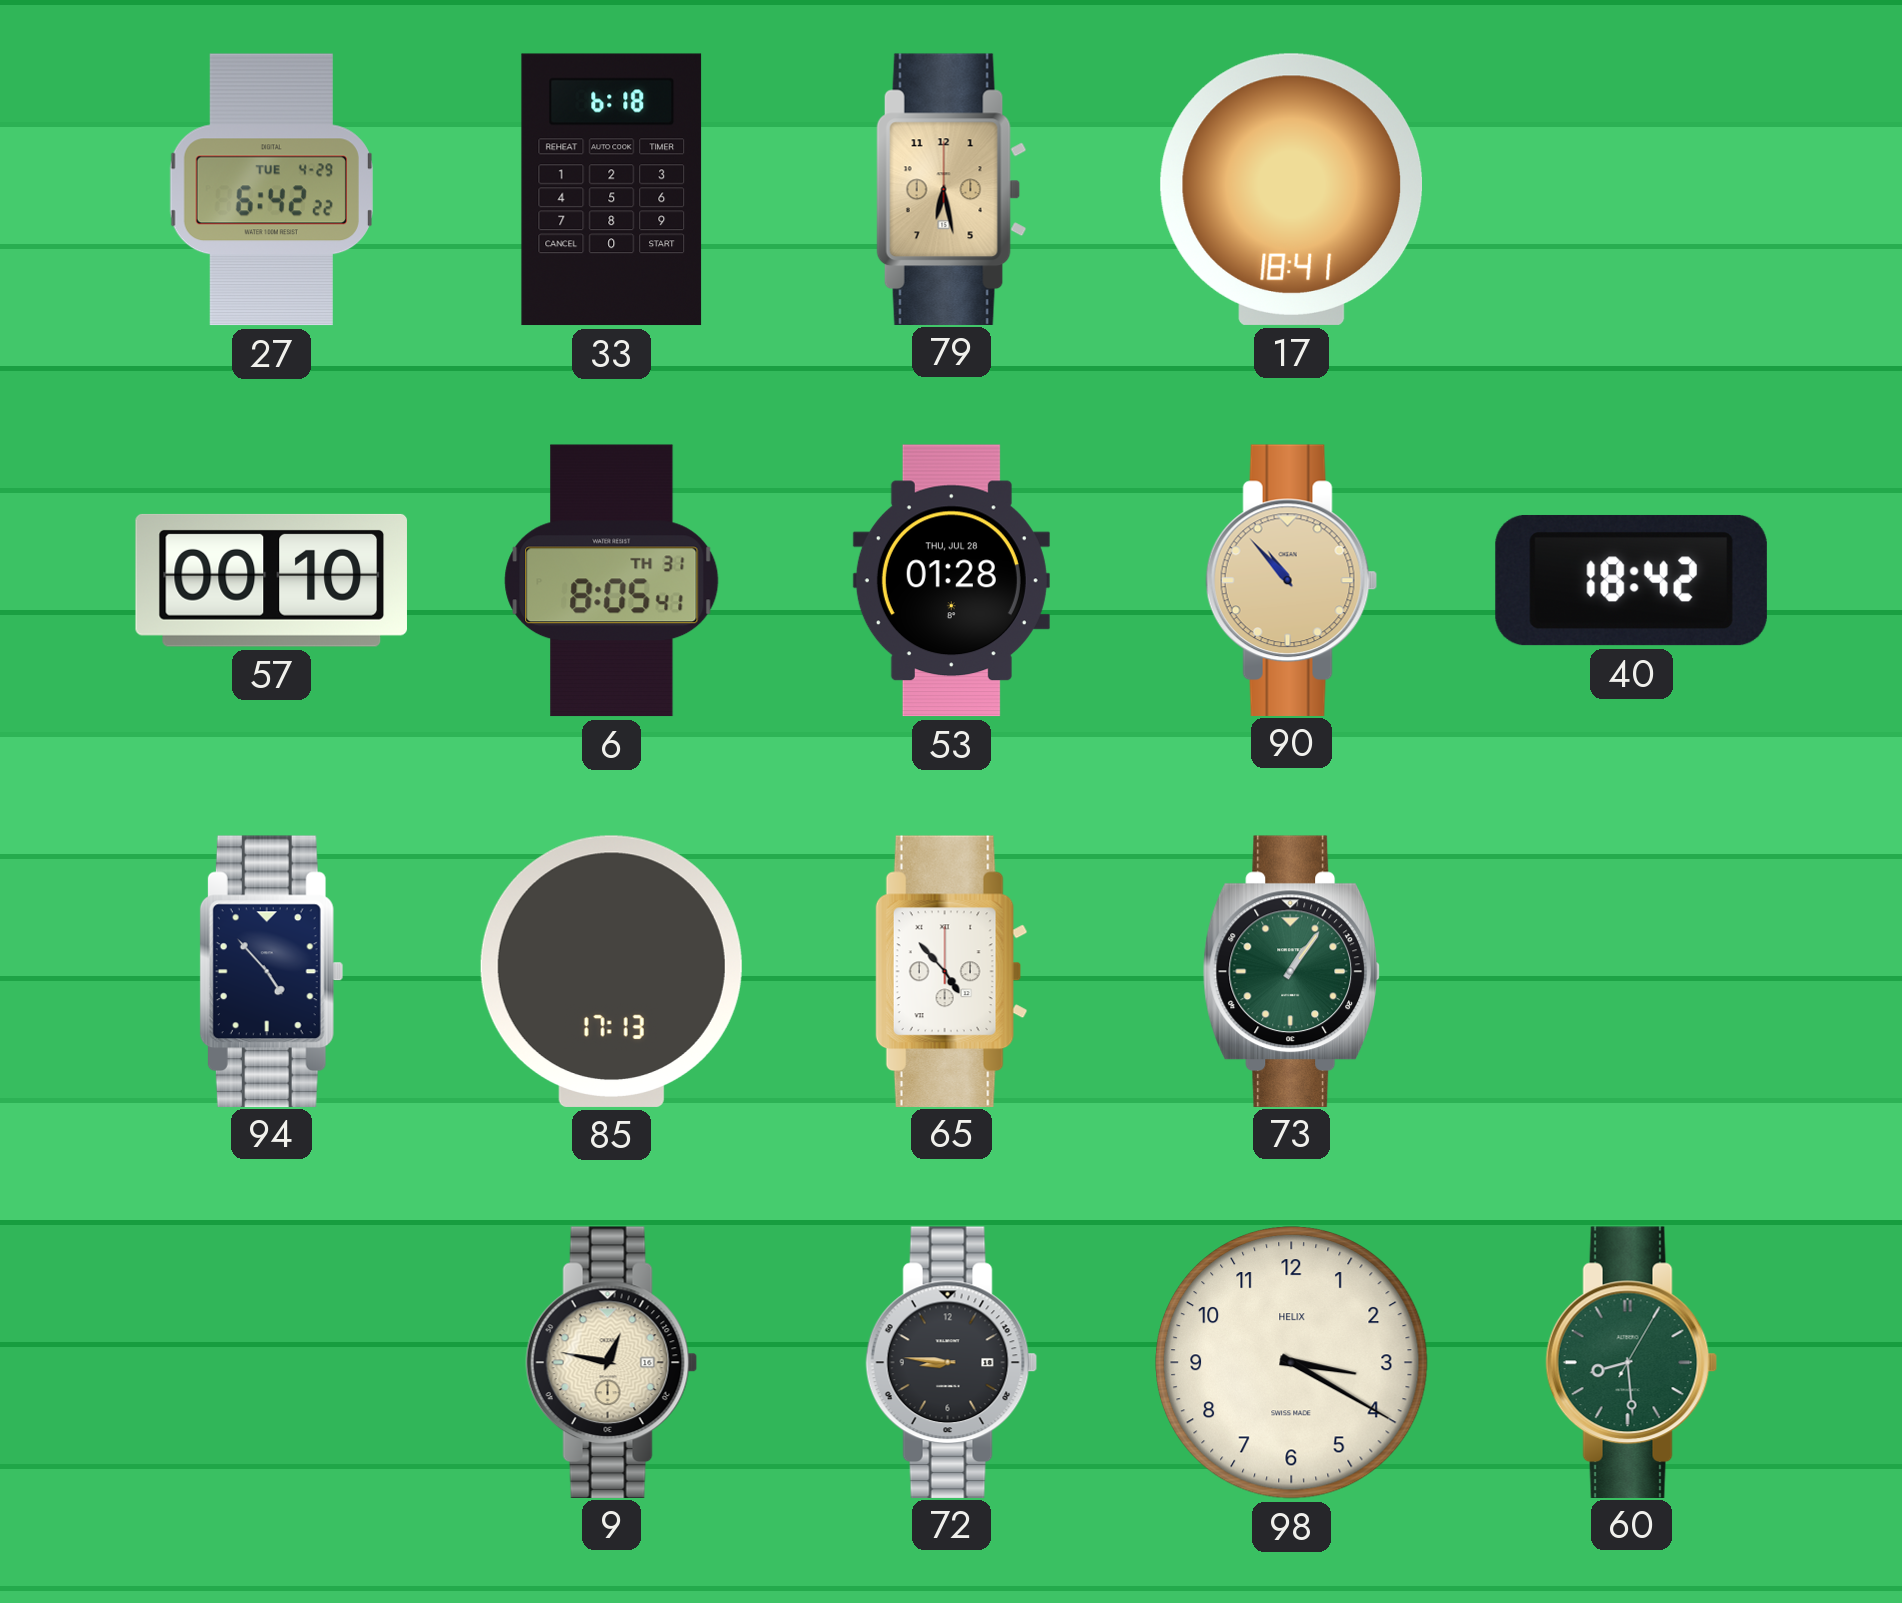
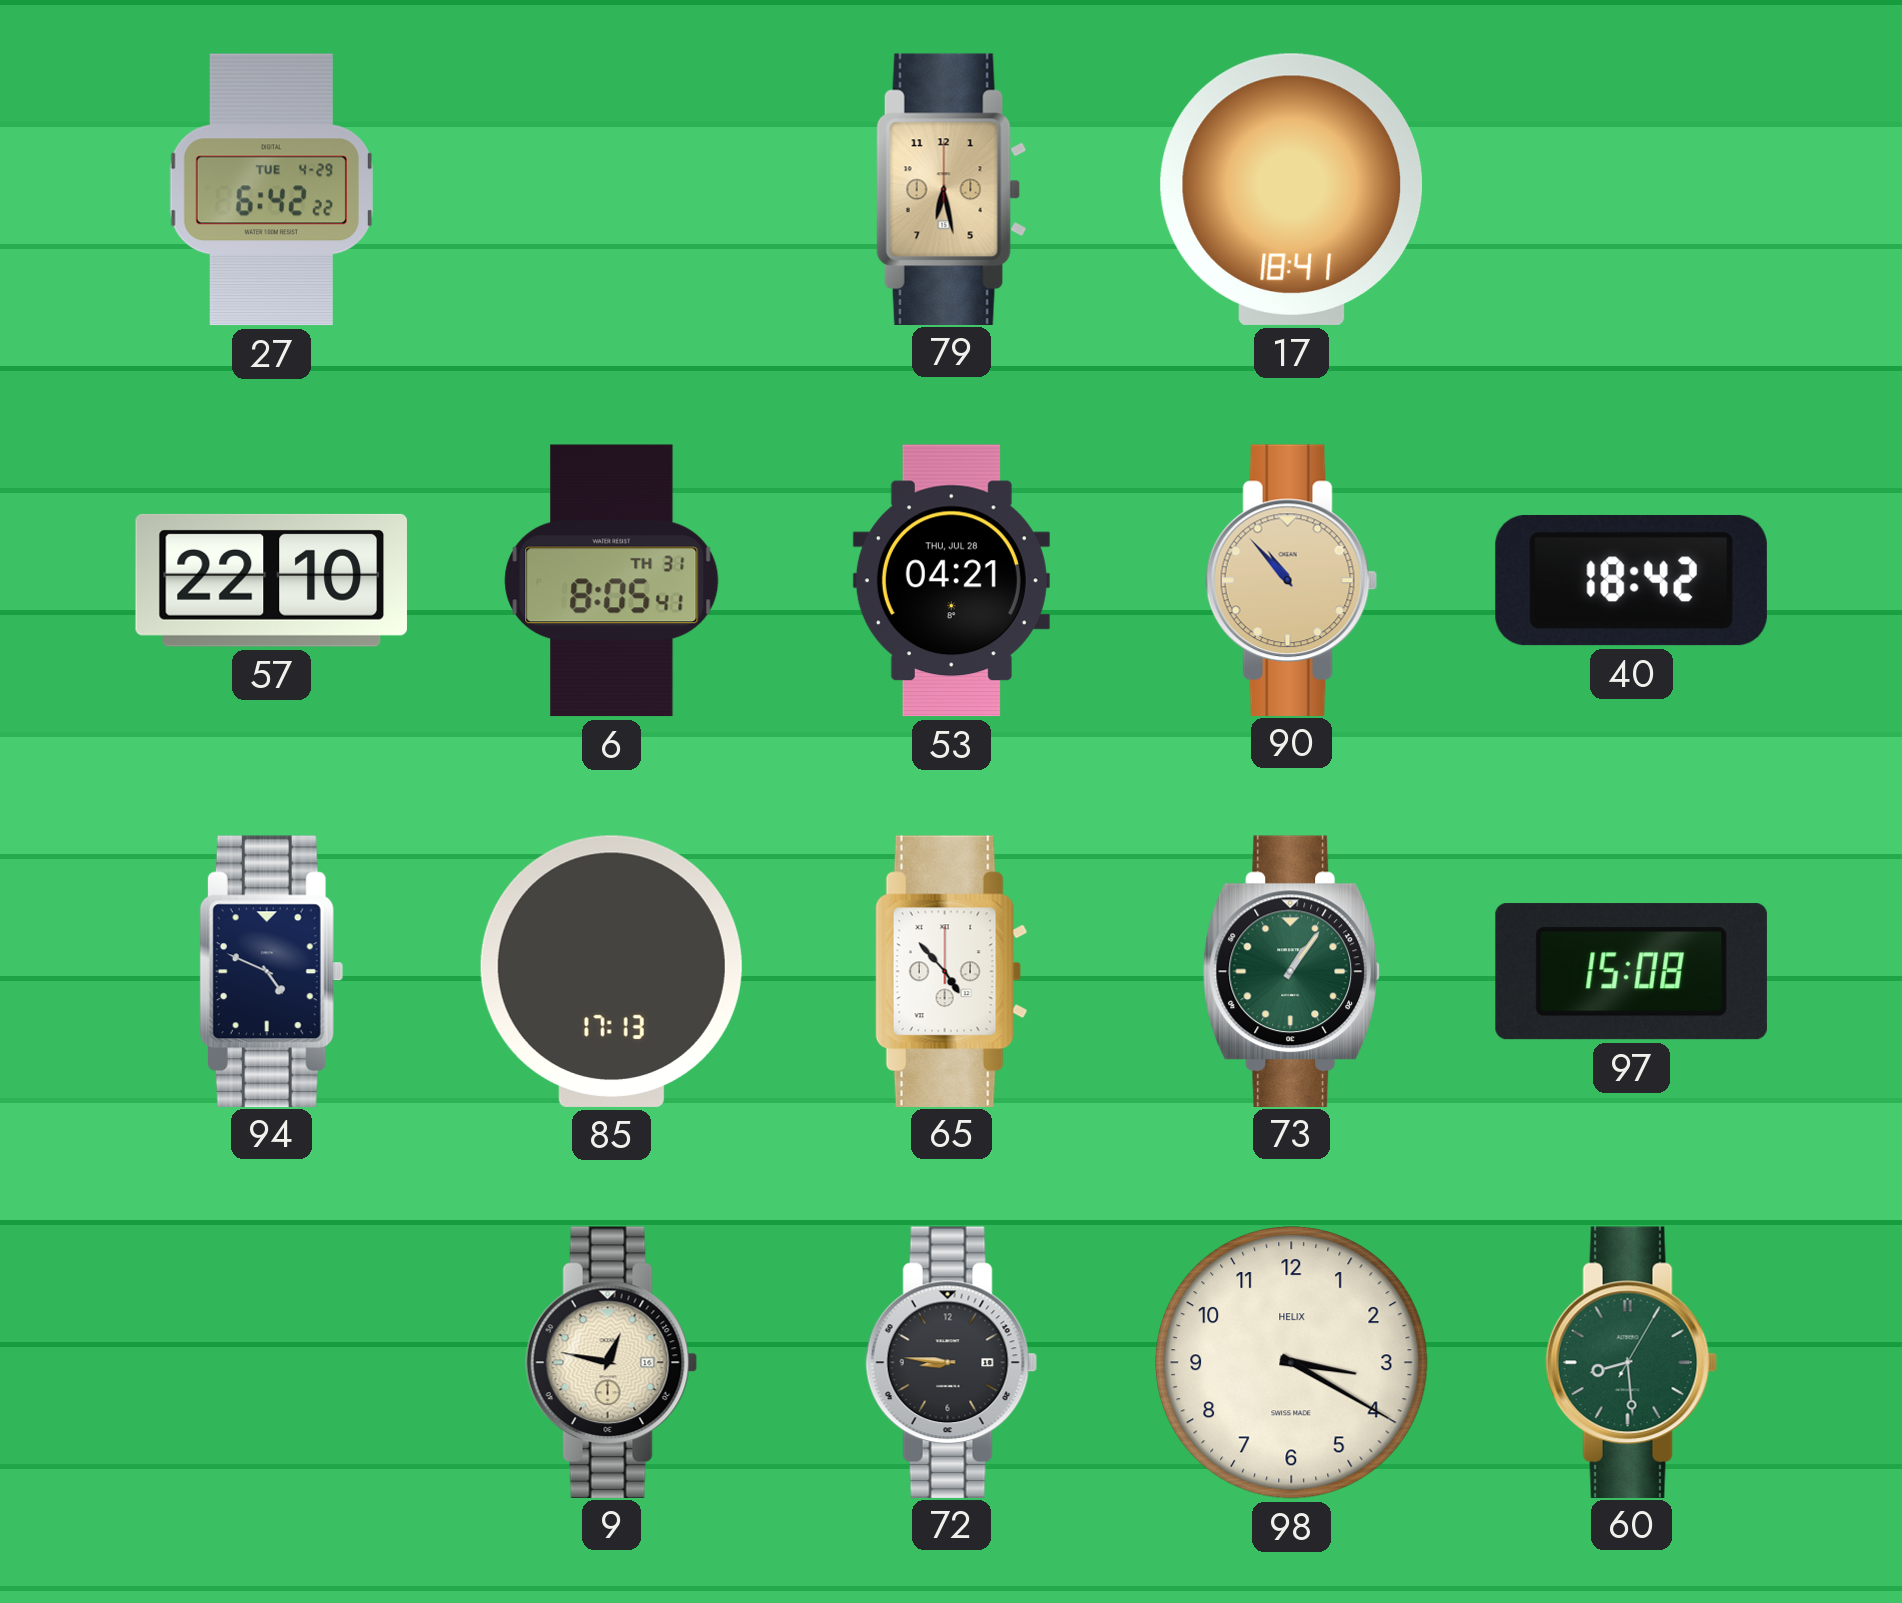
33: 6:18 -> none (612, 190)
57: 00:10 -> 22:10 (271, 580)
53: 01:28 -> 04:21 (951, 581)
94: 4:53 -> 4:49 (271, 971)
97: none -> 15:08 (1631, 972)
